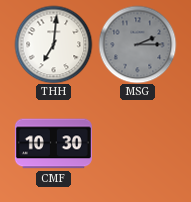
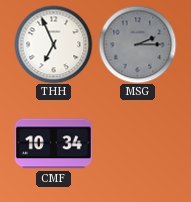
THH: 7:01 -> 6:56 (53, 44)
CMF: 10:30 -> 10:34 (53, 144)
